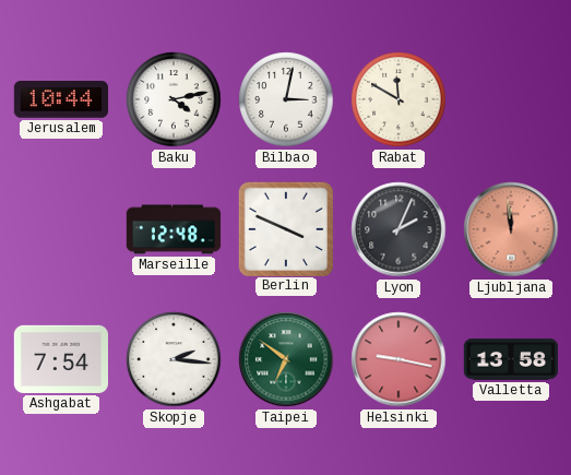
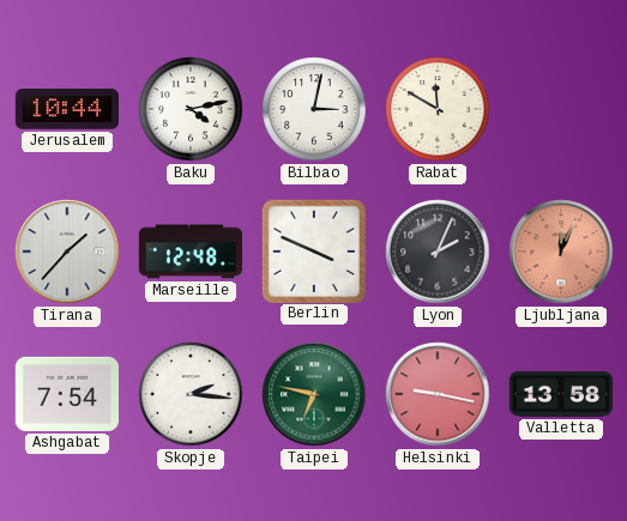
Tirana: none -> 1:37 (67, 252)
Ljubljana: 11:59 -> 12:04 (561, 252)
Taipei: 6:51 -> 6:47 (314, 394)
